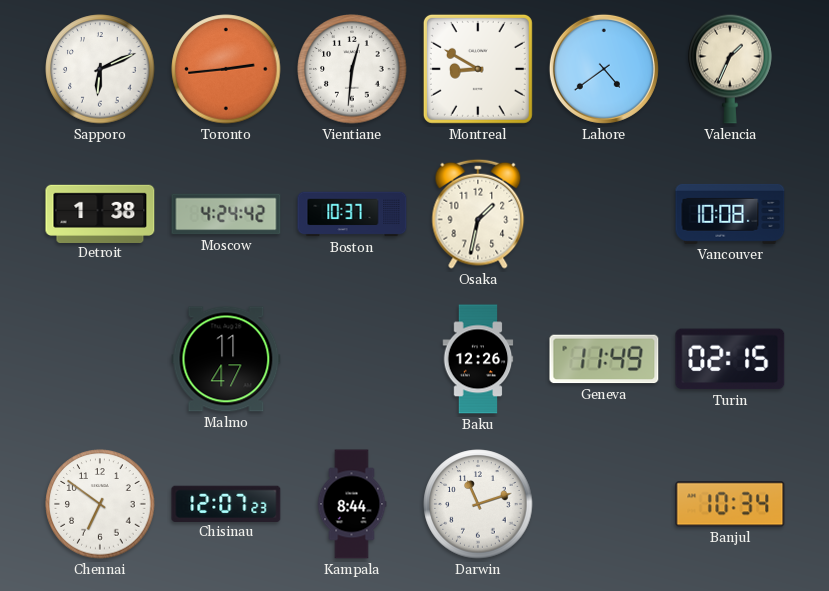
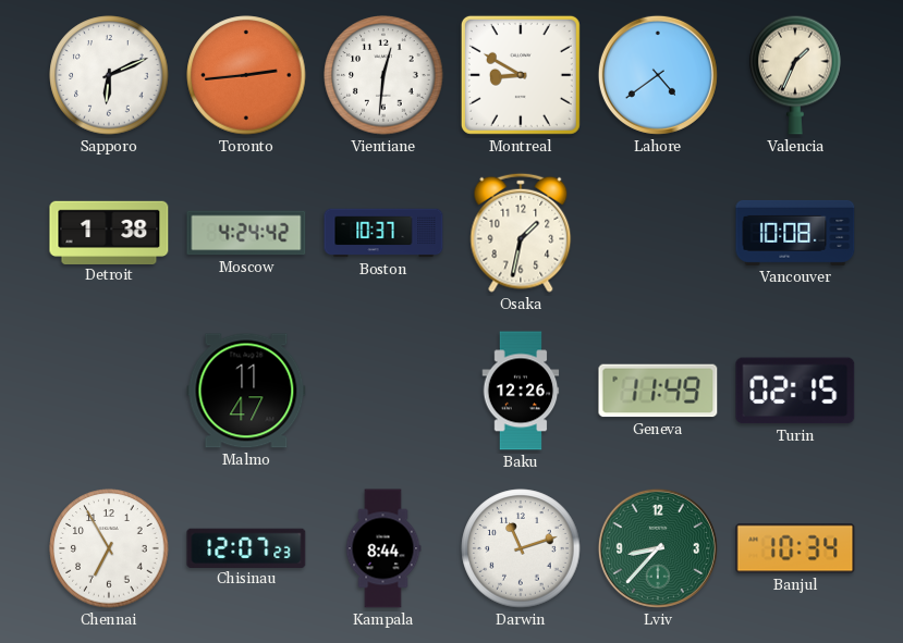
Chennai: 6:51 -> 6:55 (109, 548)
Lviv: none -> 8:37 (658, 548)
